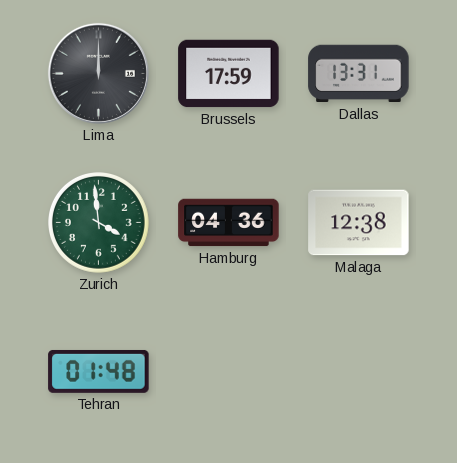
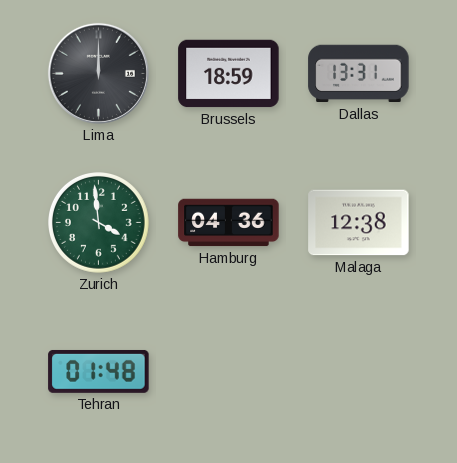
Brussels: 17:59 -> 18:59 (229, 74)
